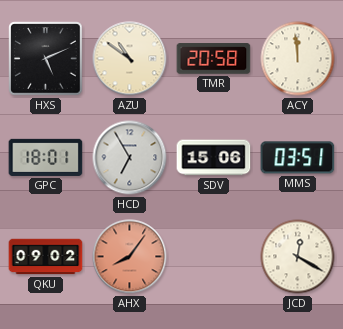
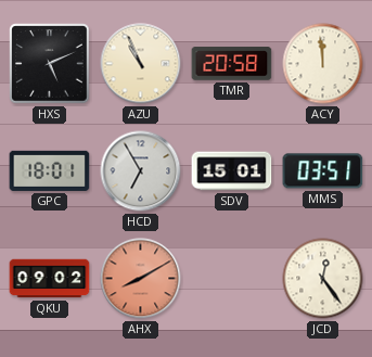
AZU: 10:51 -> 10:56 (141, 64)
SDV: 15:06 -> 15:01 (232, 171)
AHX: 8:06 -> 8:10 (141, 279)
JCD: 12:20 -> 12:24 (323, 279)
